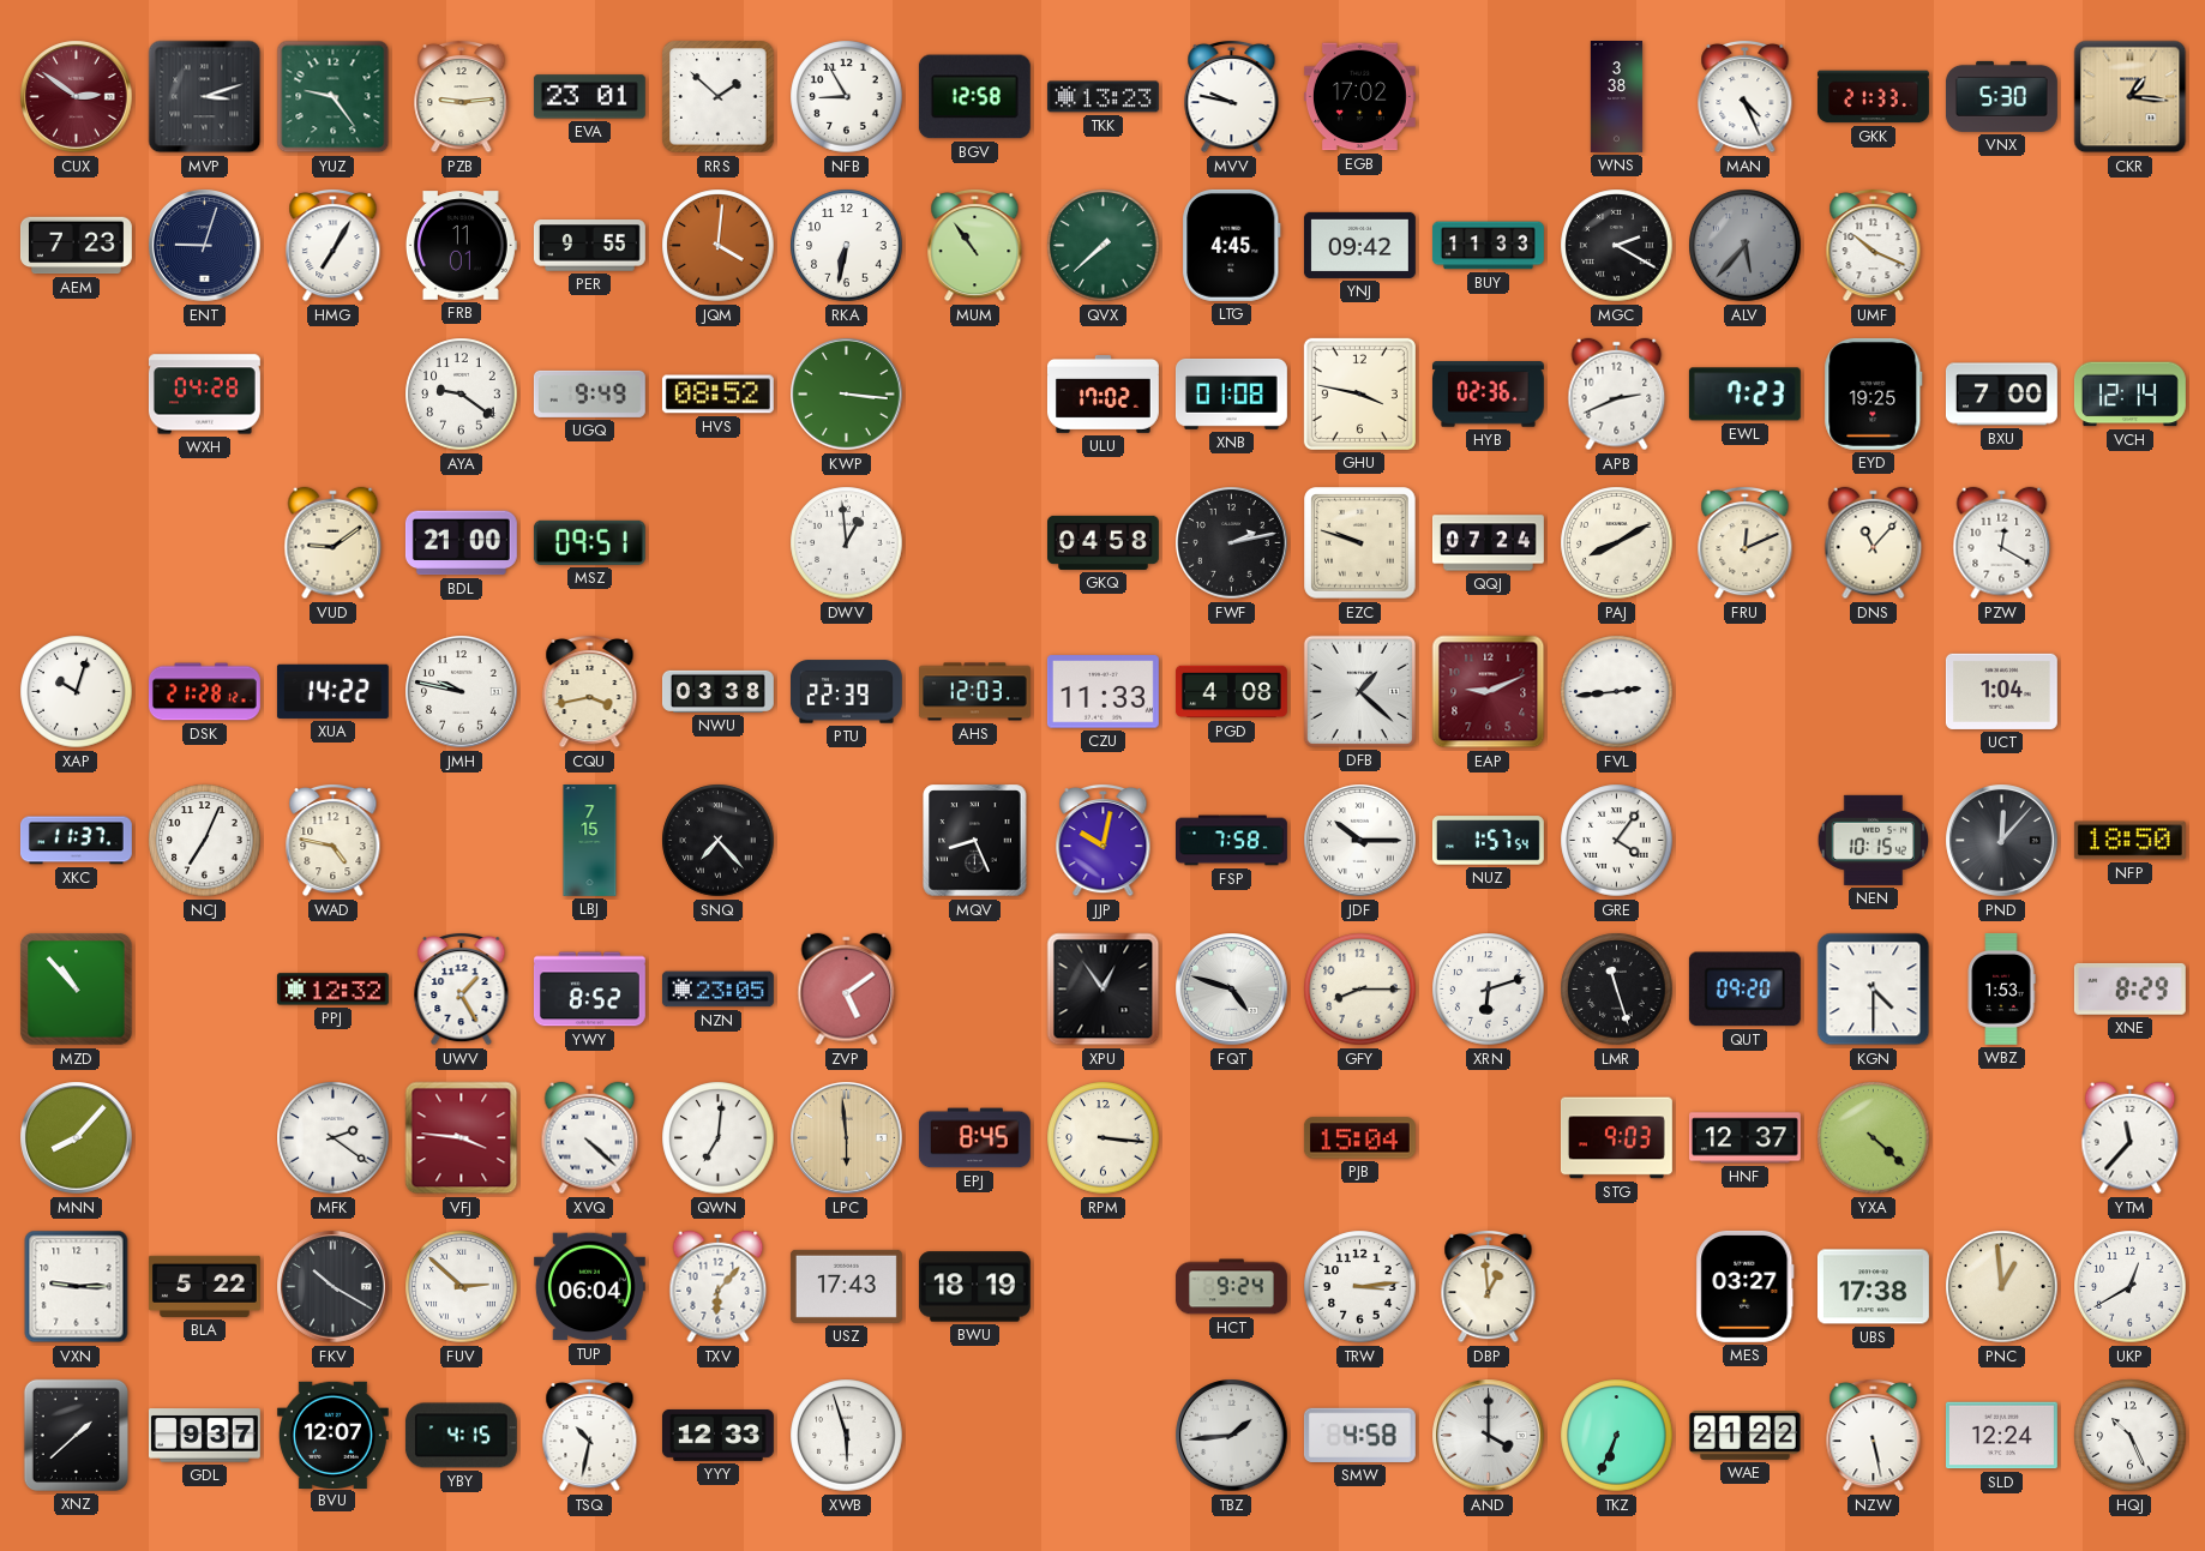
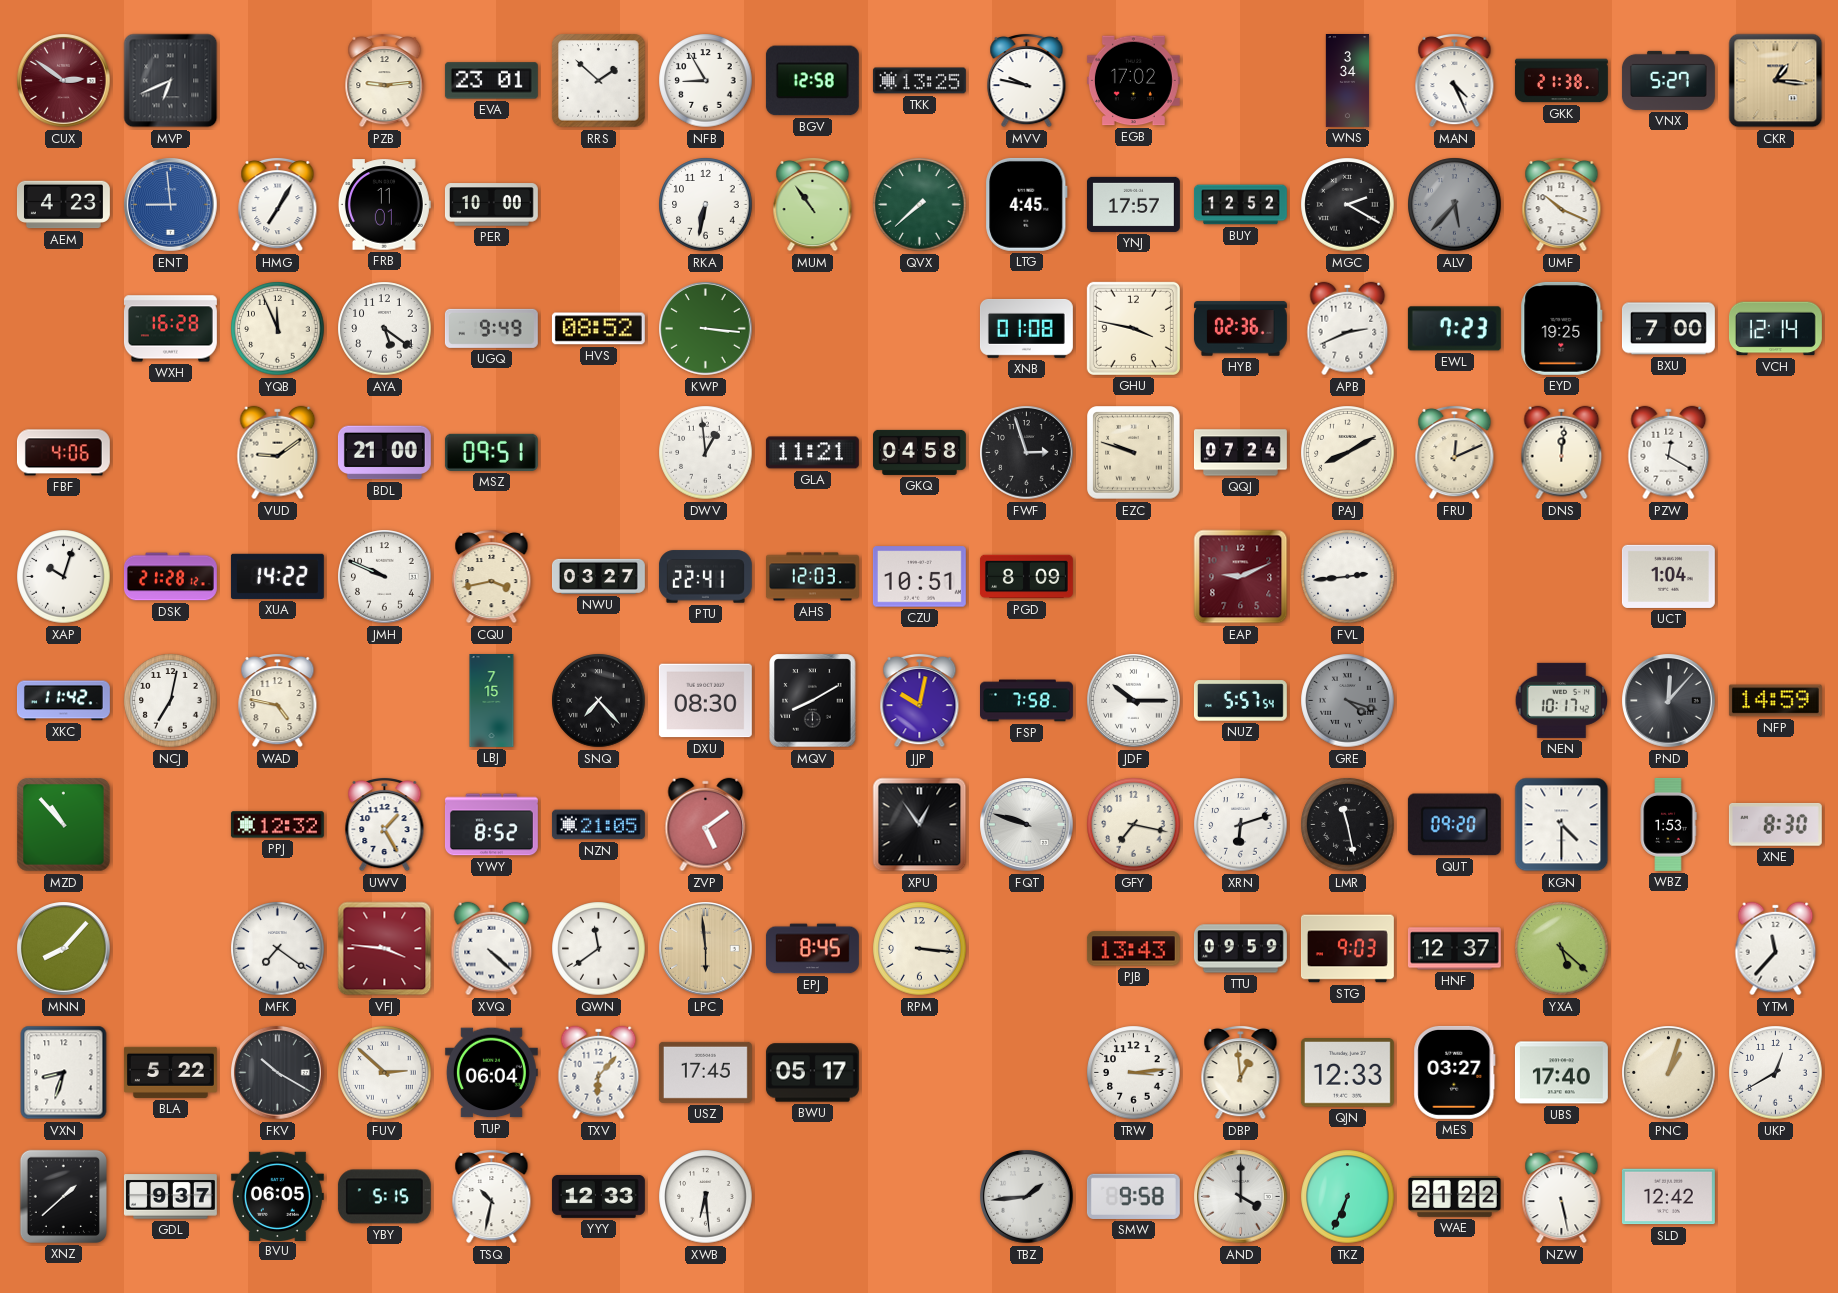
MVP: 3:12 -> 6:41 (171, 81)
YUZ: 9:24 -> none (334, 97)
TKK: 13:23 -> 13:25 (919, 81)
WNS: 3:38 -> 3:34 (1348, 81)
GKK: 21:33 -> 21:38 (1561, 81)
VNX: 5:30 -> 5:27 (1668, 80)
AEM: 7:23 -> 4:23 (63, 205)
ENT: 9:03 -> 8:59 (171, 205)
ENT dial: navy -> blue (171, 205)
PER: 9:55 -> 10:00 (491, 205)
JQM: 4:01 -> none (719, 246)
YNJ: 09:42 -> 17:57 (1133, 204)
BUY: 11:33 -> 12:52 (1240, 205)
WXH: 04:28 -> 16:28 (170, 329)
YQB: none -> 11:56 (278, 329)
AYA: 9:21 -> 5:21 (385, 329)
ULU: 17:02 -> none (1102, 395)
FBF: none -> 4:06 (63, 453)
GLA: none -> 11:21 (812, 453)
FWF: 2:13 -> 2:57 (1027, 453)
DNS: 11:07 -> 12:01 (1562, 453)
JMH: 9:47 -> 9:49 (385, 577)
NWU: 03:38 -> 03:27 (599, 576)
PTU: 22:39 -> 22:41 (705, 577)
CZU: 11:33 -> 10:51 (919, 577)
PGD: 4:08 -> 8:09 (1027, 577)
DFB: 1:22 -> none (1359, 691)
XKC: 11:37 -> 11:42 (63, 701)
NCJ: 7:04 -> 7:02 (171, 701)
DXU: none -> 08:30 (705, 701)
MQV: 8:26 -> 8:10 (813, 701)
NUZ: 1:57 -> 5:57 (1240, 701)
GRE: 4:06 -> 4:18 (1348, 701)
GRE dial: white -> grey (1348, 701)
NEN: 10:15 -> 10:17 (1561, 700)
NFP: 18:50 -> 14:59 (1775, 701)
NZN: 23:05 -> 21:05 (598, 825)
FQT: 4:48 -> 9:48 (1027, 825)
GFY: 8:15 -> 7:17 (1134, 825)
LMR: 11:27 -> 11:28 (1348, 825)
XNE: 8:29 -> 8:30 (1775, 824)
MFK: 2:21 -> 7:21 (278, 949)
QWN: 7:01 -> 11:39 (599, 949)
PJB: 15:04 -> 13:43 (1133, 949)
TTU: none -> 09:59 (1240, 949)
YXA: 4:22 -> 5:22 (1562, 949)
VXN: 9:15 -> 8:33 (64, 1073)
USZ: 17:43 -> 17:45 (705, 1072)
BWU: 18:19 -> 05:17 (812, 1073)
HCT: 9:24 -> none (1231, 1287)
QJN: none -> 12:33 (1347, 1073)
UBS: 17:38 -> 17:40 (1561, 1073)
PNC: 12:59 -> 1:03 (1669, 1073)
BVU: 12:07 -> 06:05 (277, 1196)
YBY: 4:15 -> 5:15 (384, 1197)
XWB: 5:57 -> 6:29 (706, 1197)
SMW: 4:58 -> 9:58 (1133, 1196)
SLD: 12:24 -> 12:42 (1668, 1197)
HQJ: 10:26 -> none (2131, 1436)
